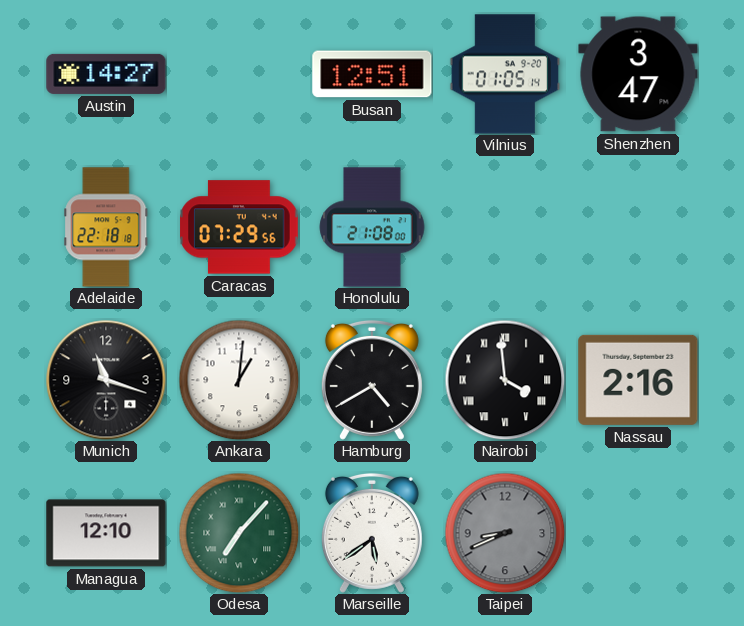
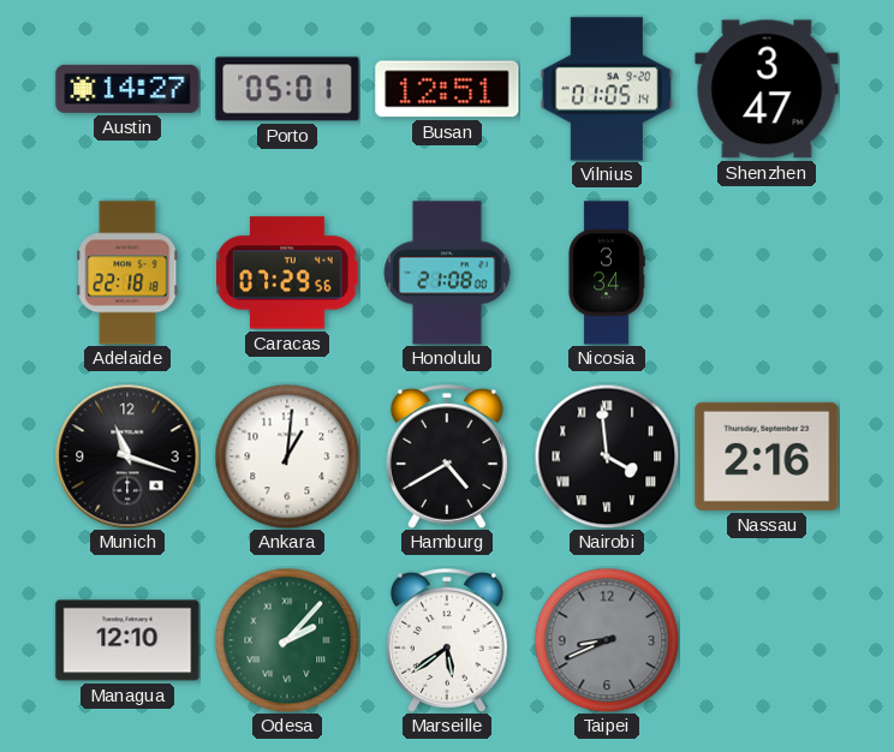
Porto: none -> 05:01 (287, 89)
Nicosia: none -> 3:34 (607, 273)
Odesa: 7:07 -> 2:07 (287, 640)
